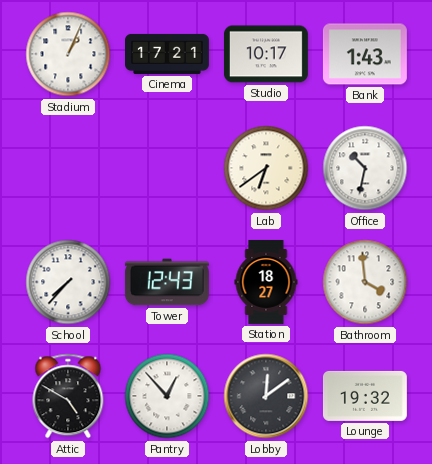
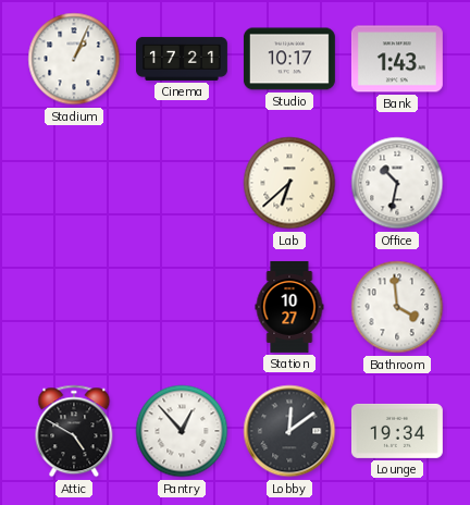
Lab: 6:39 -> 6:38 (289, 183)
School: 7:37 -> none (68, 282)
Tower: 12:43 -> none (167, 282)
Station: 18:27 -> 10:27 (289, 307)
Lounge: 19:32 -> 19:34 (397, 431)
